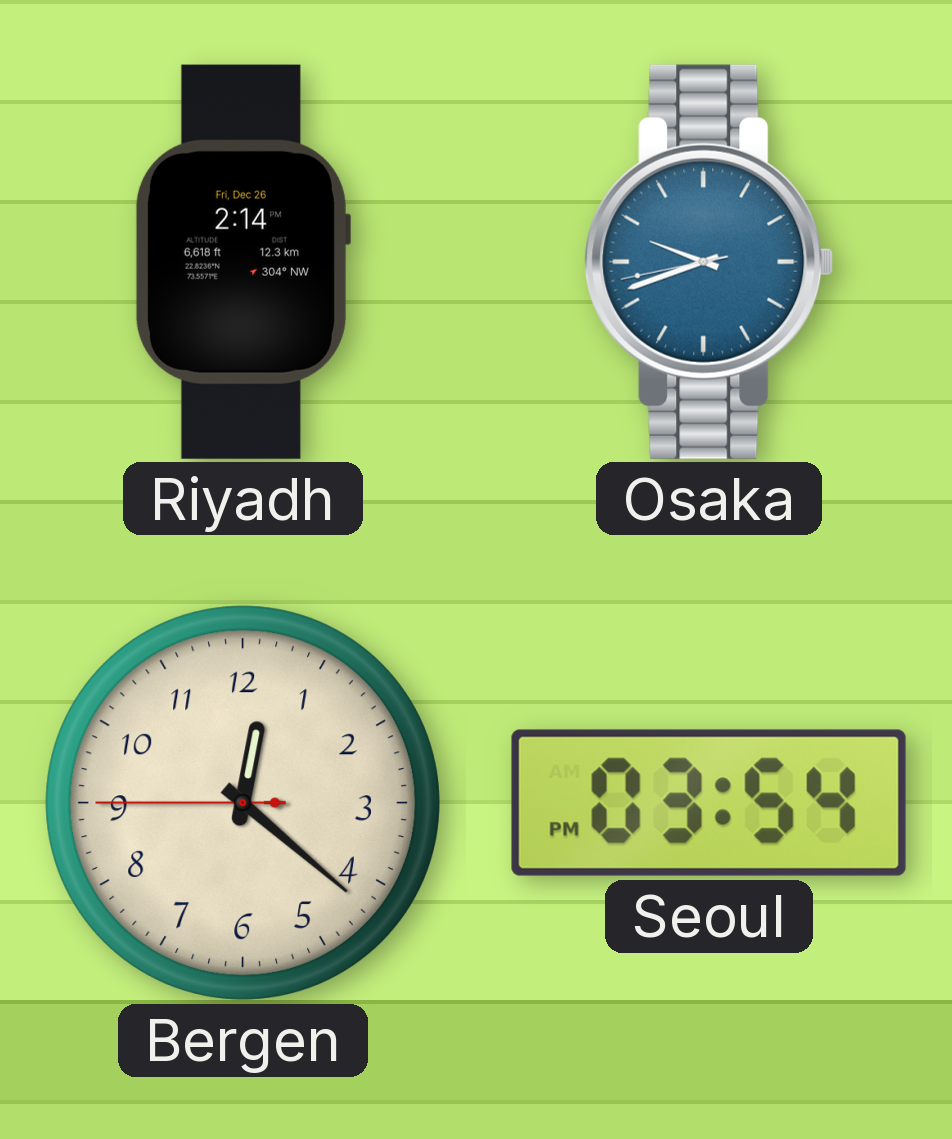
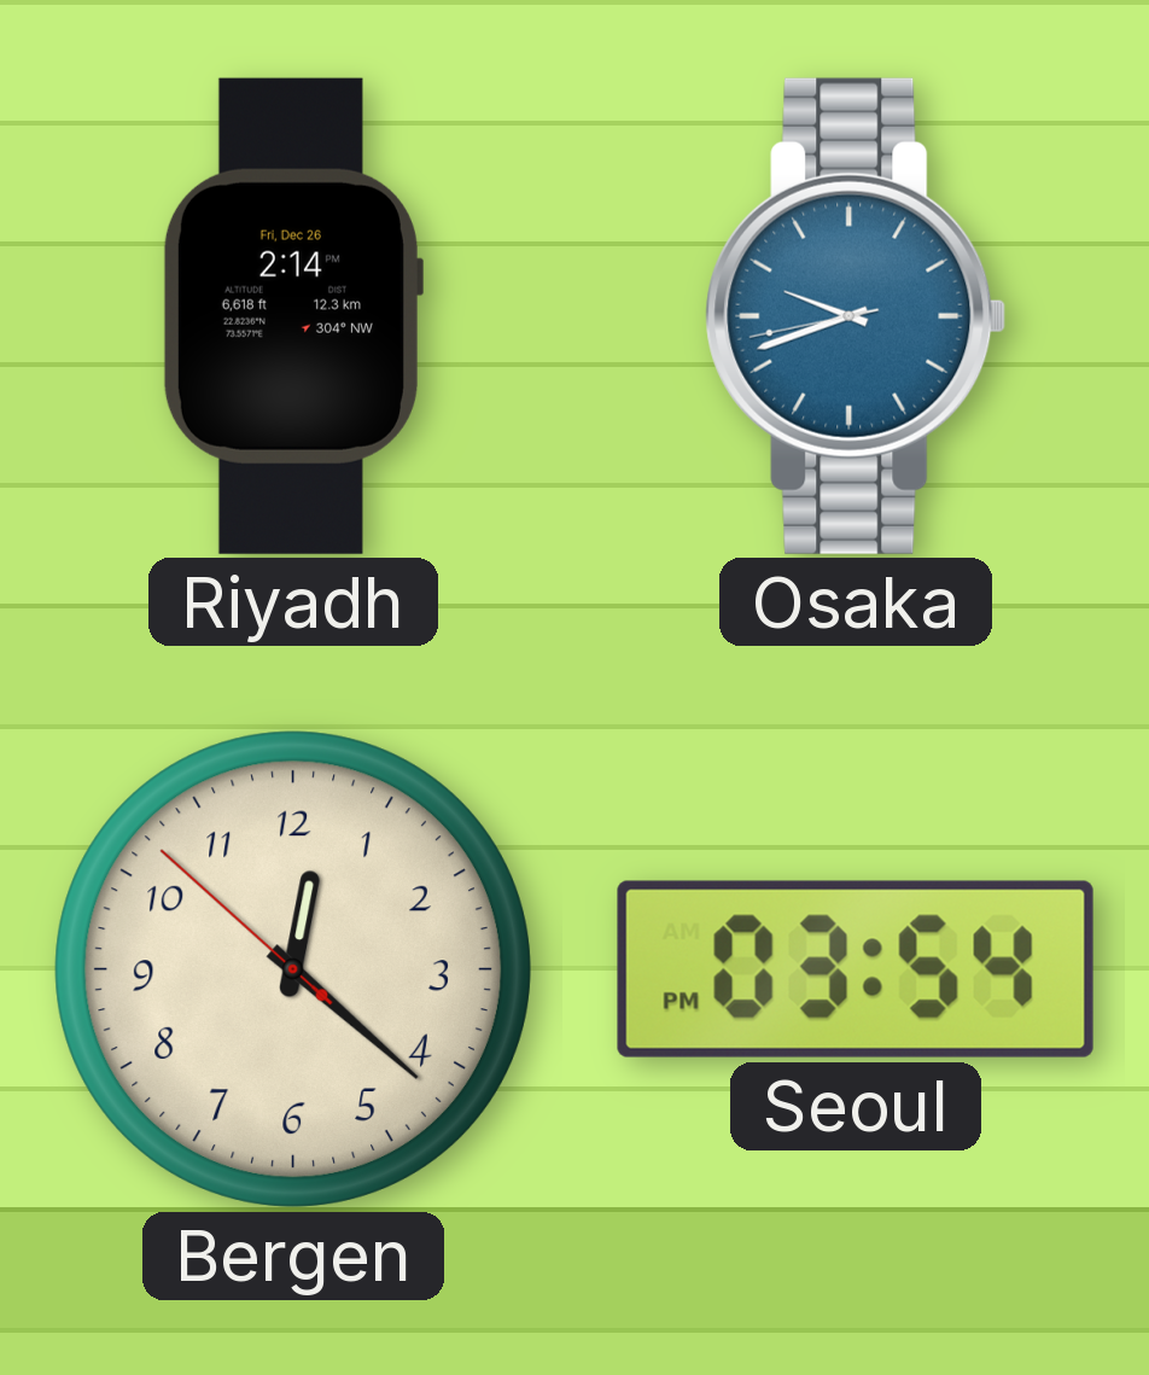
Bergen: 12:21:45 -> 12:21:52 (293, 969)
